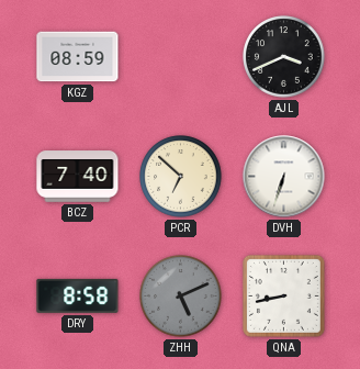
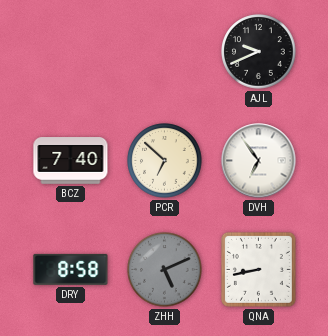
KGZ: 08:59 -> none (78, 57)
AJL: 3:41 -> 9:41 (259, 52)
DVH: 6:33 -> 6:54 (259, 161)
